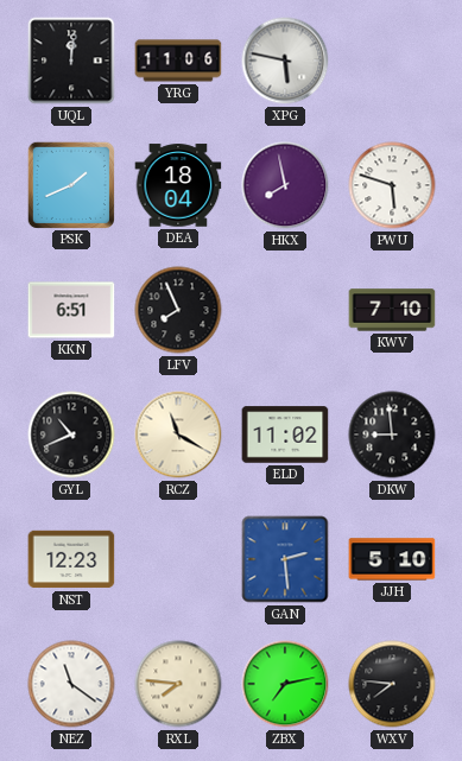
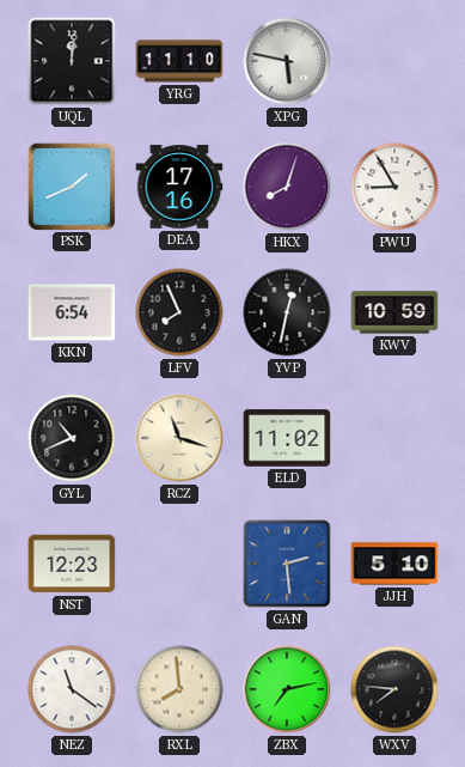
YRG: 11:06 -> 11:10 (179, 61)
DEA: 18:04 -> 17:16 (179, 187)
HKX: 7:58 -> 8:03 (287, 187)
PWU: 5:48 -> 8:55 (394, 187)
KKN: 6:51 -> 6:54 (72, 312)
YVP: none -> 12:32 (287, 312)
KWV: 7:10 -> 10:59 (394, 312)
RCZ: 11:20 -> 11:18 (179, 438)
DKW: 8:59 -> none (392, 435)
RXL: 7:46 -> 7:59 (179, 689)
